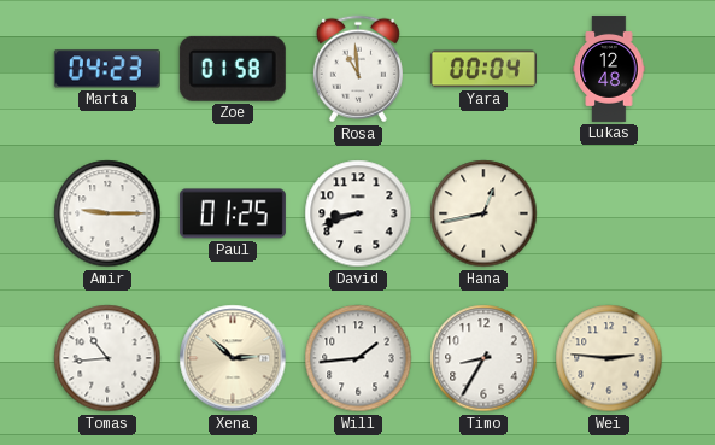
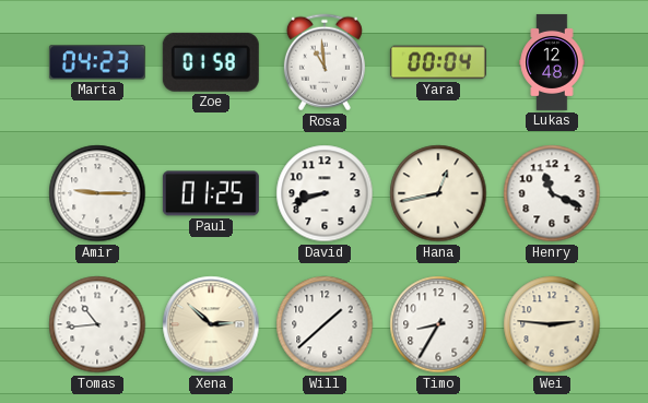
Henry: none -> 11:19 (552, 193)
Will: 1:44 -> 1:38 (325, 324)
